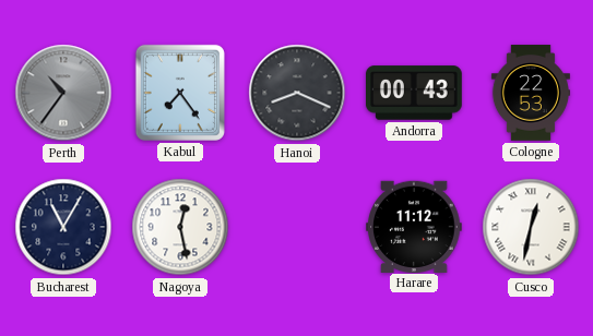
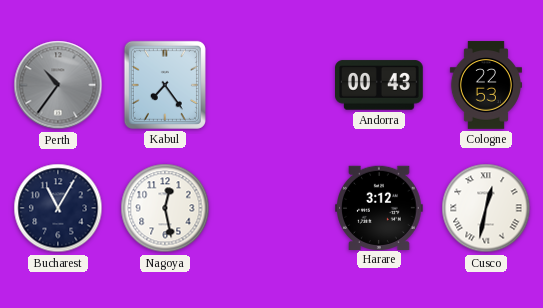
Hanoi: 8:19 -> none (297, 93)
Harare: 11:12 -> 3:12 (380, 207)
